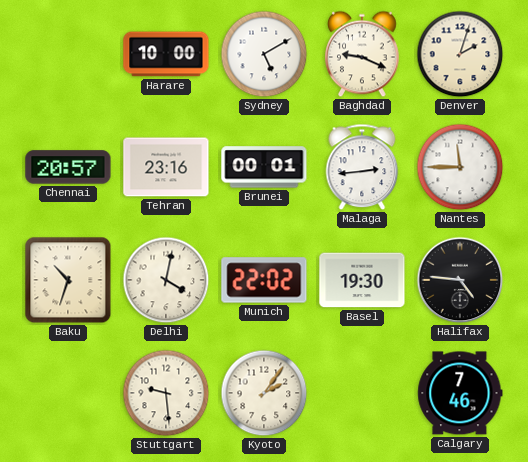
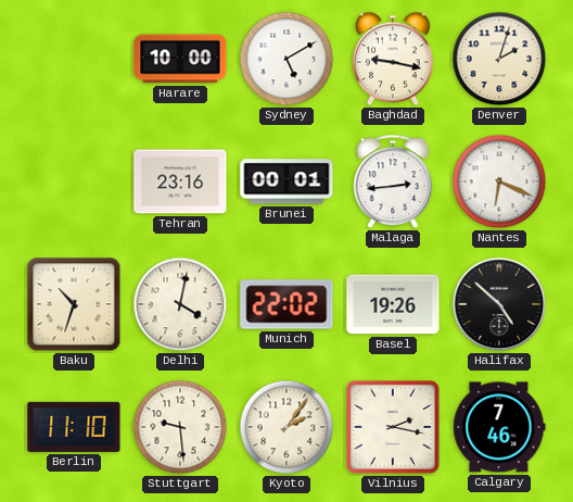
Baghdad: 9:19 -> 9:17 (393, 59)
Chennai: 20:57 -> none (68, 167)
Nantes: 11:45 -> 6:19 (499, 181)
Basel: 19:30 -> 19:26 (393, 304)
Halifax: 4:46 -> 4:52 (499, 304)
Berlin: none -> 11:10 (74, 427)
Vilnius: none -> 2:17 (393, 427)
